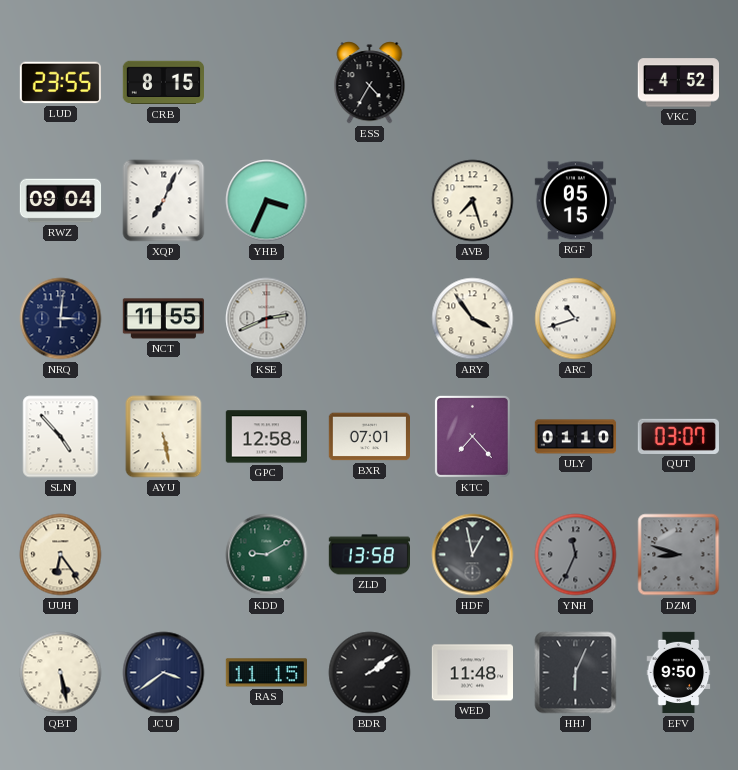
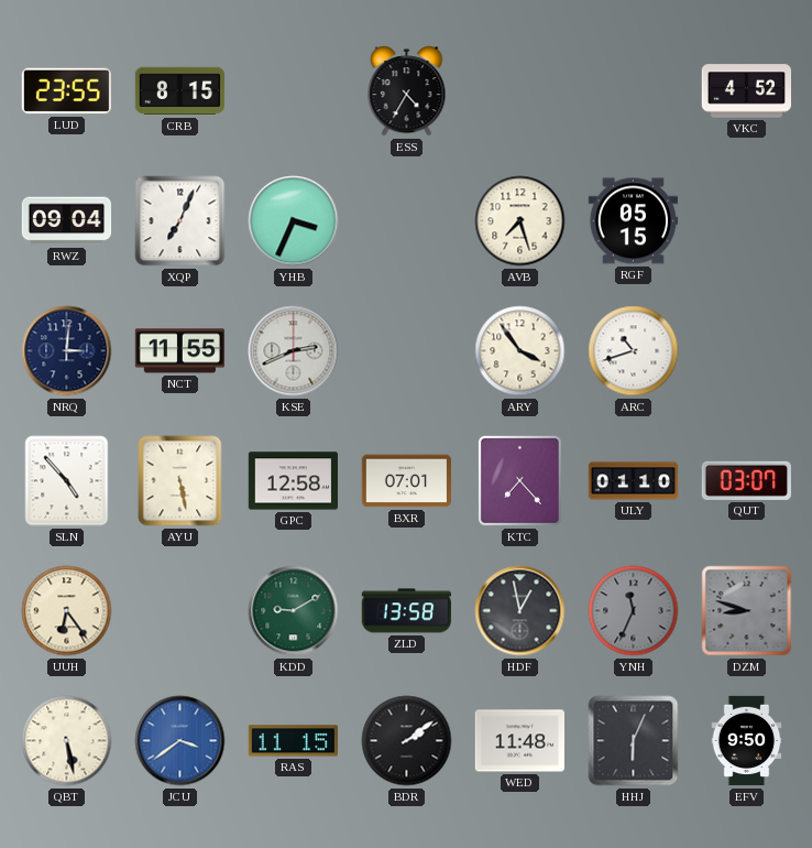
JCU dial: navy -> blue (180, 741)
